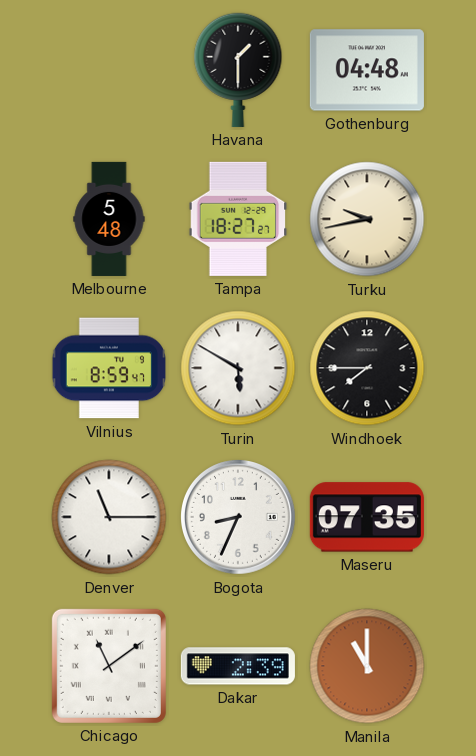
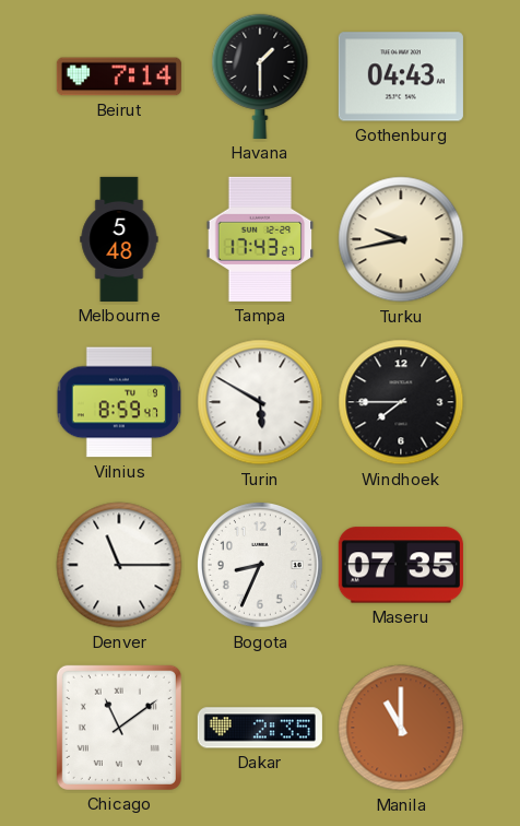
Beirut: none -> 7:14 (119, 76)
Gothenburg: 04:48 -> 04:43 (401, 76)
Tampa: 18:27 -> 17:43 (260, 239)
Dakar: 2:39 -> 2:35 (260, 728)
